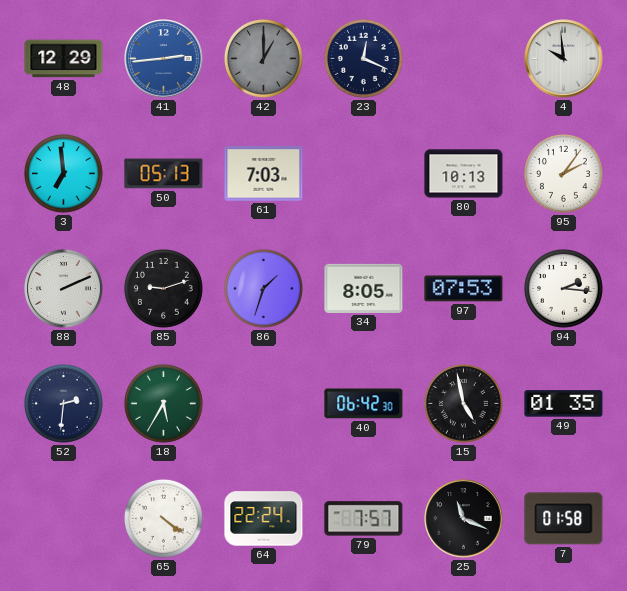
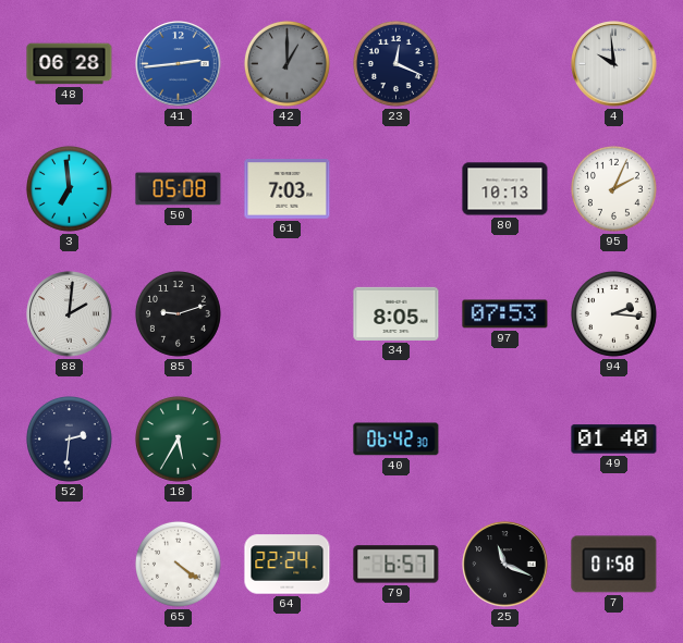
48: 12:29 -> 06:28 (70, 64)
50: 05:13 -> 05:08 (179, 189)
95: 2:06 -> 2:04 (613, 188)
88: 2:11 -> 2:01 (70, 314)
86: 1:33 -> none (263, 288)
15: 4:58 -> none (463, 403)
49: 01:35 -> 01:40 (614, 440)
79: 7:57 -> 6:57 (397, 565)
